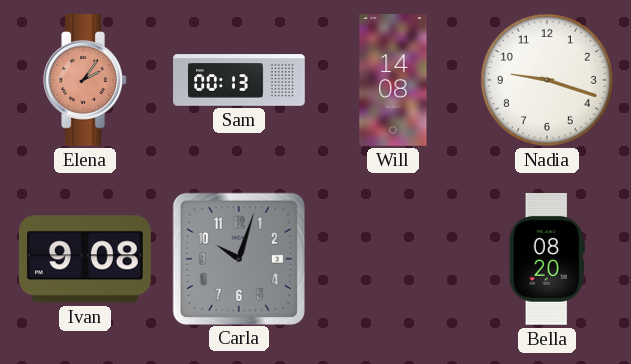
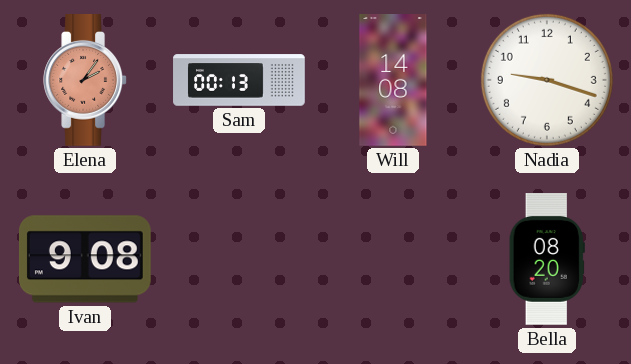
Carla: 10:03 -> none (238, 258)
